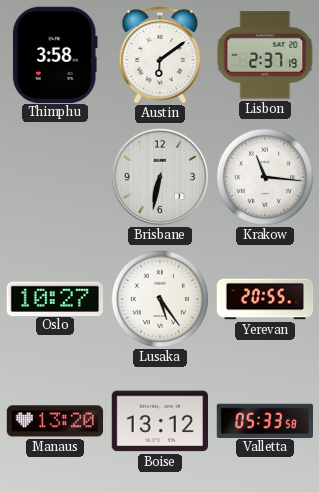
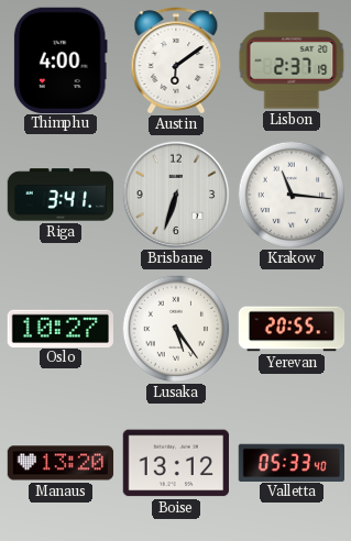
Thimphu: 3:58 -> 4:00 (61, 59)
Riga: none -> 3:41 (61, 195)
Brisbane: 6:32 -> 6:33 (176, 195)
Valletta: 05:33:58 -> 05:33:40 (290, 462)
